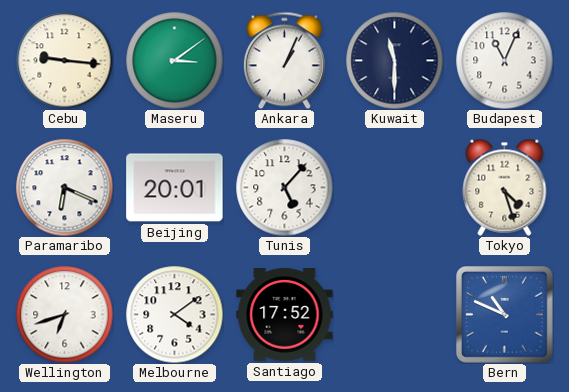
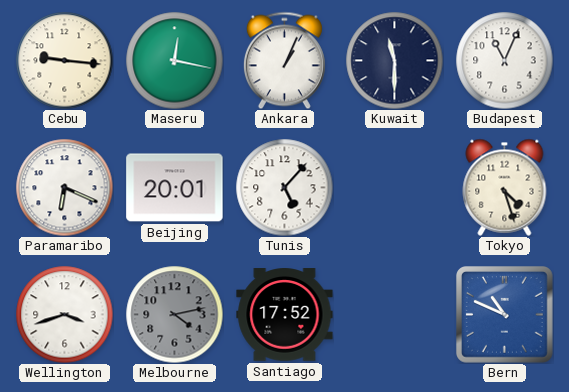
Maseru: 3:09 -> 12:17 (174, 60)
Wellington: 6:42 -> 3:42 (64, 314)
Melbourne: 4:09 -> 4:13 (174, 314)
Melbourne dial: white -> grey (174, 314)
